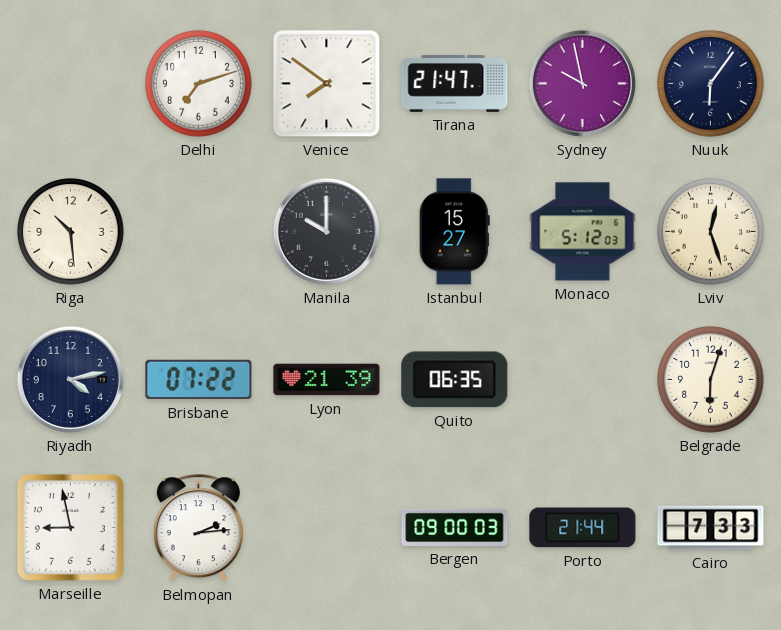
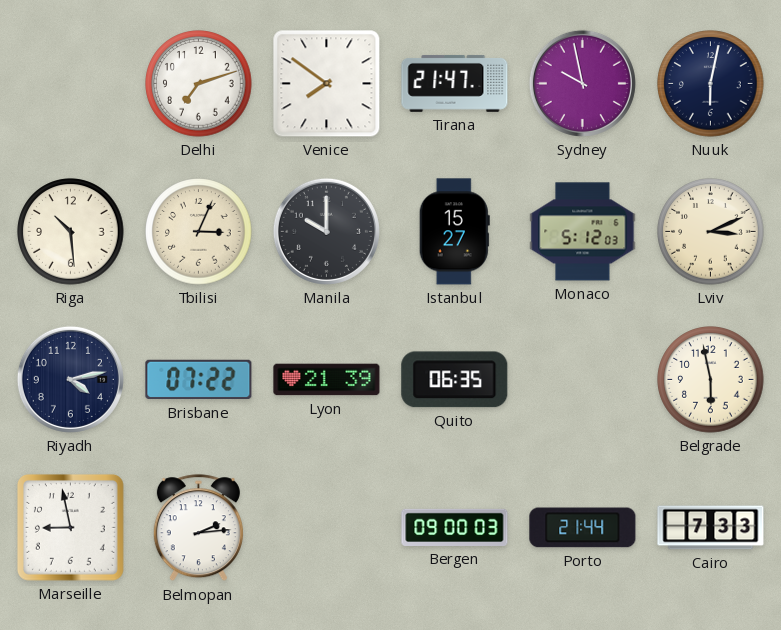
Nuuk: 6:06 -> 6:02 (711, 84)
Tbilisi: none -> 3:04 (199, 232)
Lviv: 12:27 -> 3:11 (711, 232)
Belgrade: 6:03 -> 5:58 (711, 380)
